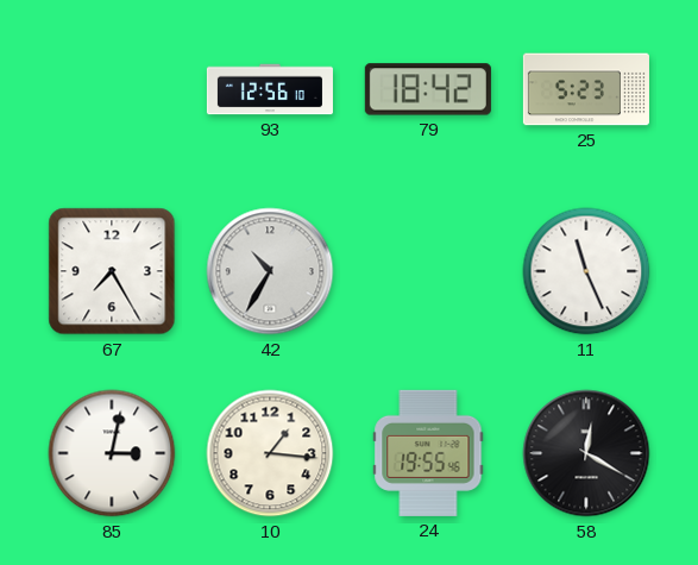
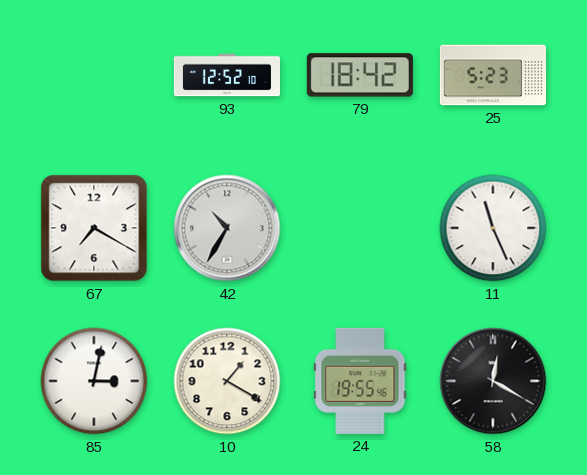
93: 12:56 -> 12:52 (227, 75)
67: 7:25 -> 7:20 (94, 228)
10: 1:16 -> 1:20 (227, 381)
